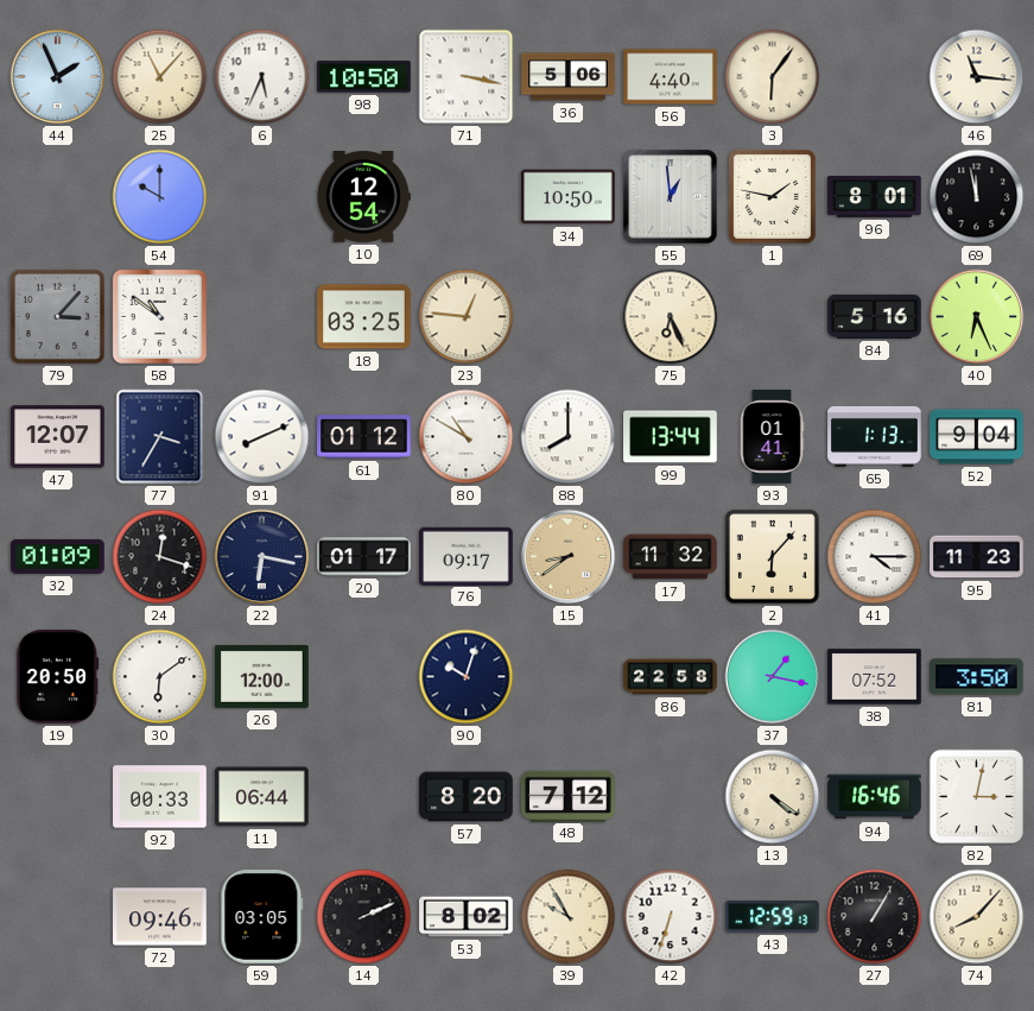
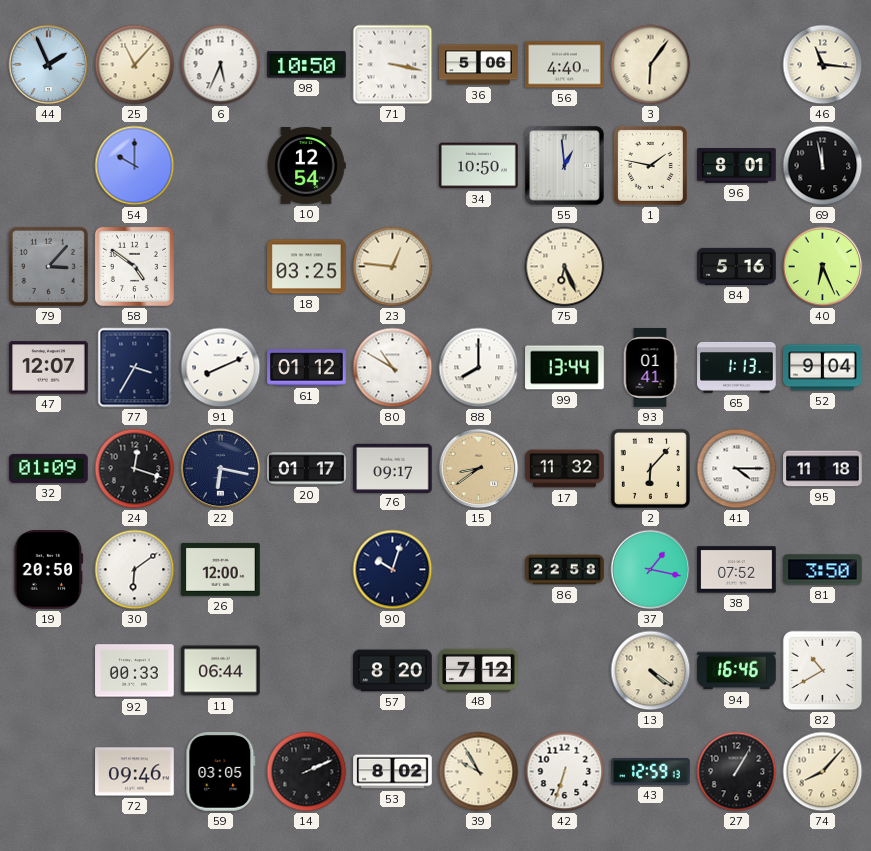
58: 10:51 -> 4:51 (134, 266)
95: 11:23 -> 11:18 (823, 469)
82: 3:02 -> 10:40 (823, 671)
